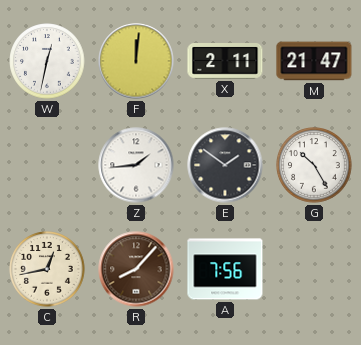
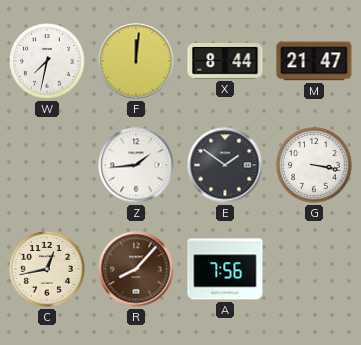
W: 12:32 -> 7:32 (47, 61)
X: 2:11 -> 8:44 (225, 62)
G: 10:25 -> 3:17 (314, 165)
